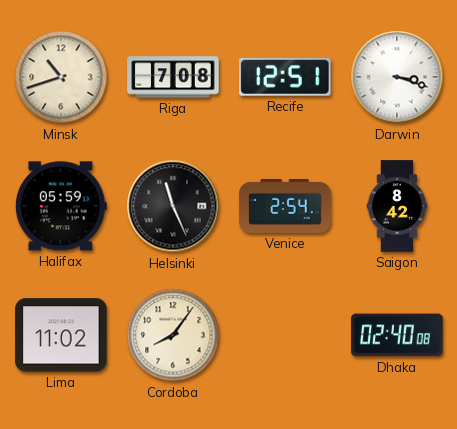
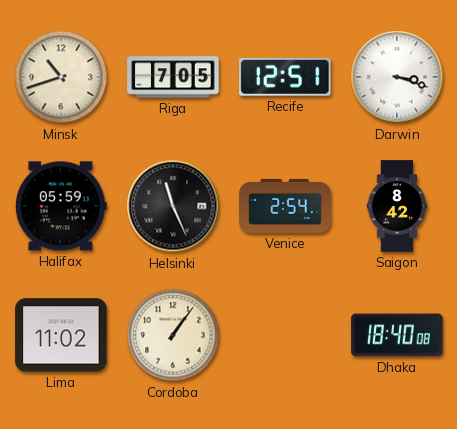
Riga: 7:08 -> 7:05 (173, 77)
Cordoba: 8:06 -> 1:06 (173, 335)
Dhaka: 02:40 -> 18:40 (397, 335)
